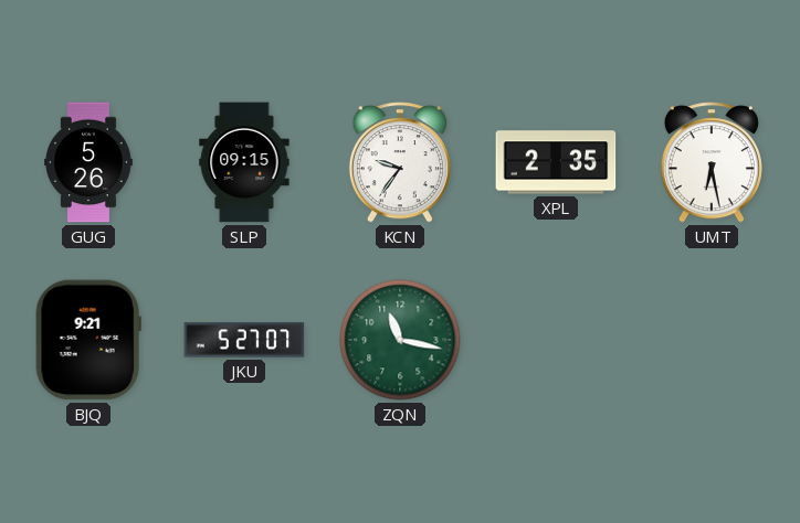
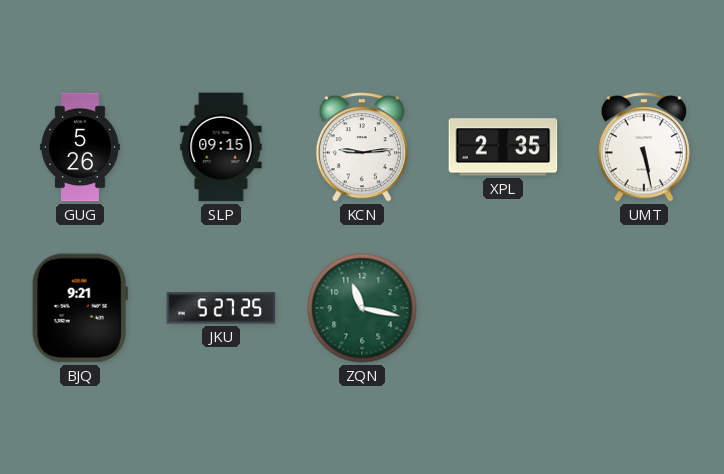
KCN: 9:36 -> 9:14 (362, 147)
UMT: 6:28 -> 5:28 (644, 147)
JKU: 5:27:07 -> 5:27:25 (221, 308)
